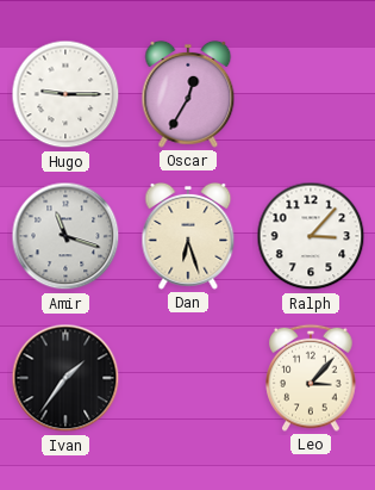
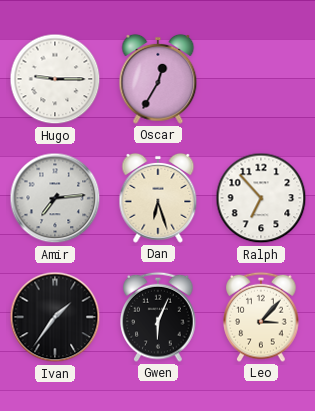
Amir: 11:18 -> 7:14 (55, 198)
Ralph: 3:07 -> 6:53 (261, 198)
Gwen: none -> 6:04 (158, 317)
